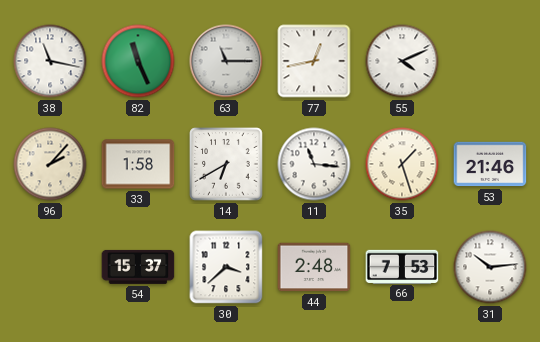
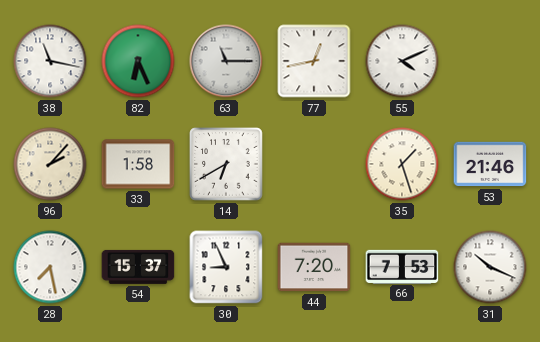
82: 11:26 -> 6:26 (138, 61)
11: 11:16 -> none (314, 164)
28: none -> 7:28 (50, 267)
30: 3:38 -> 8:56 (226, 267)
44: 2:48 -> 7:20 (314, 267)
31: 10:14 -> 10:19 (490, 267)
